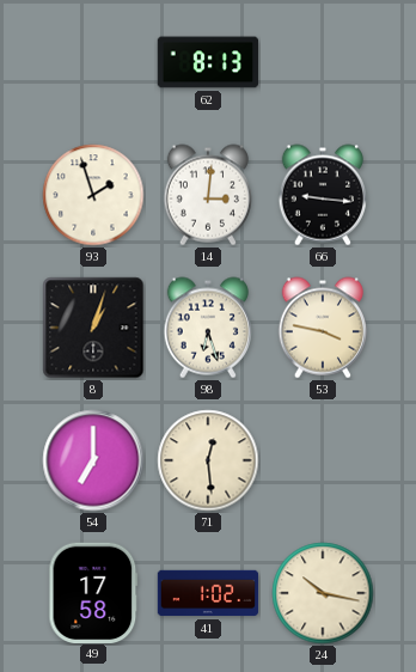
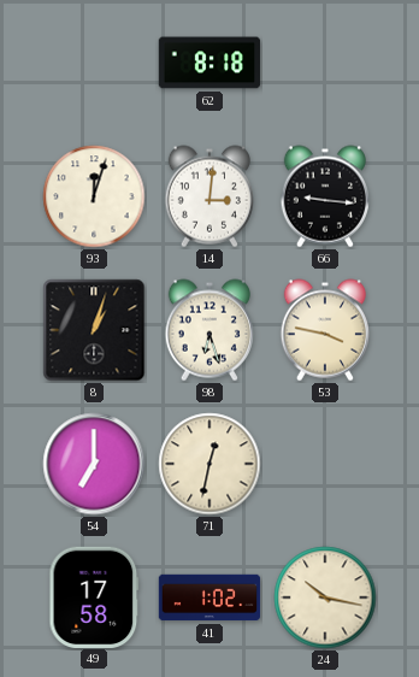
62: 8:13 -> 8:18 (209, 63)
93: 1:57 -> 12:03 (94, 196)
71: 12:29 -> 12:32 (209, 464)
